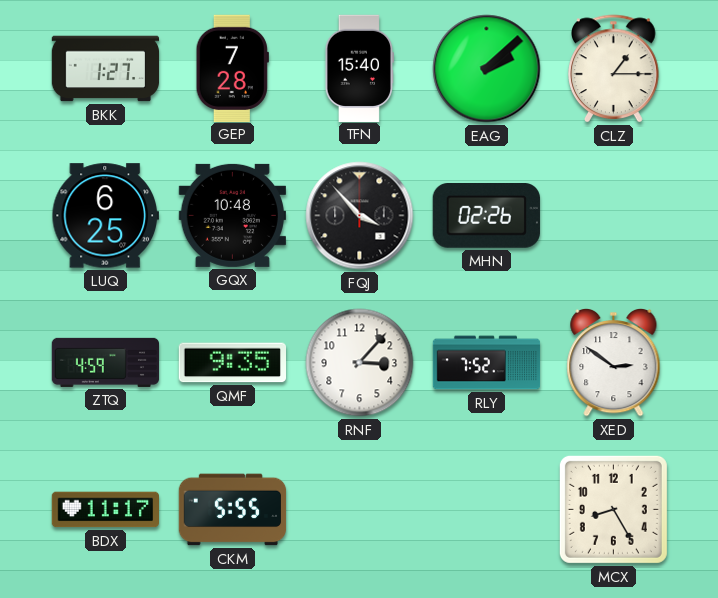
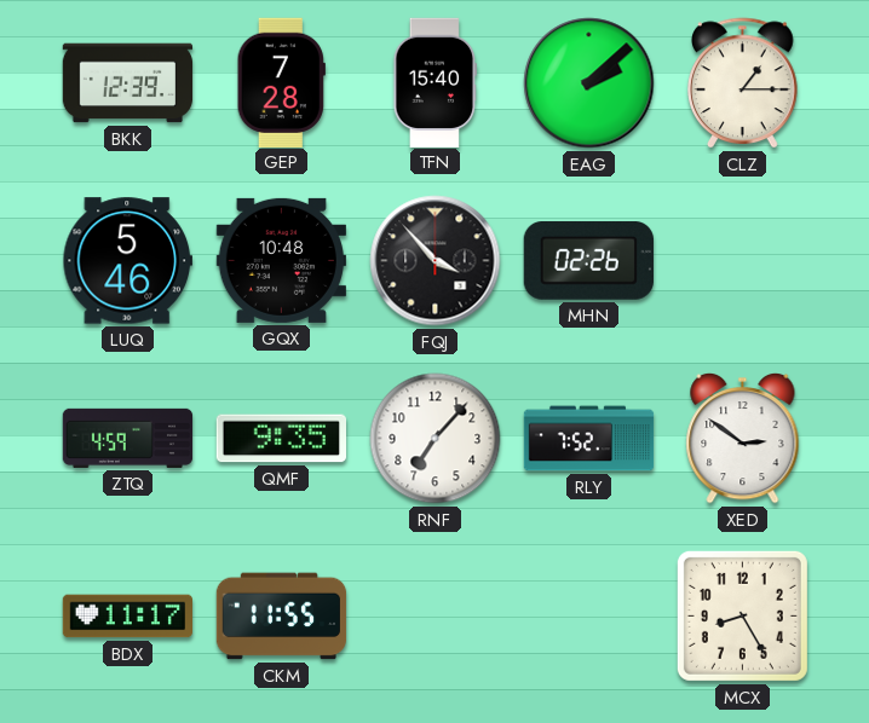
BKK: 1:27 -> 12:39 (128, 83)
LUQ: 6:25 -> 5:46 (127, 261)
RNF: 3:07 -> 7:07 (436, 439)
CKM: 5:55 -> 11:55 (282, 617)
